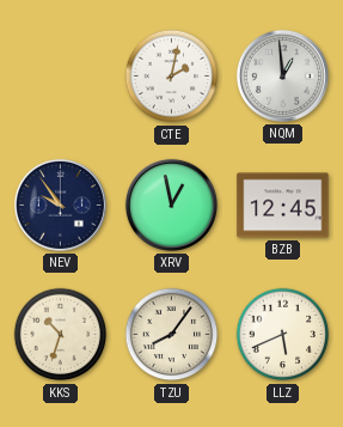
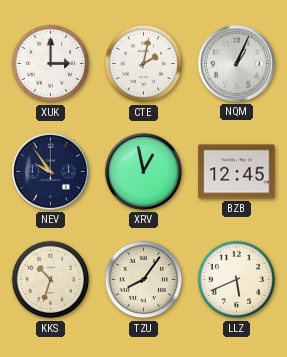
XUK: none -> 3:00 (51, 64)
NQM: 12:59 -> 1:04 (236, 63)
